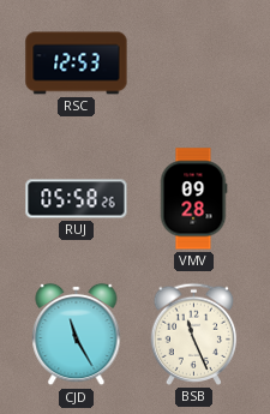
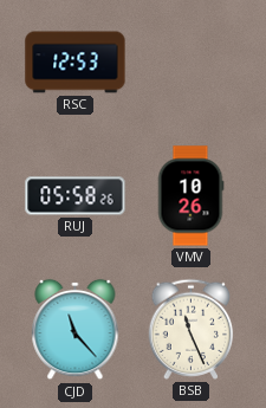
VMV: 09:28 -> 10:26 (190, 196)
CJD: 11:25 -> 11:23 (76, 330)
